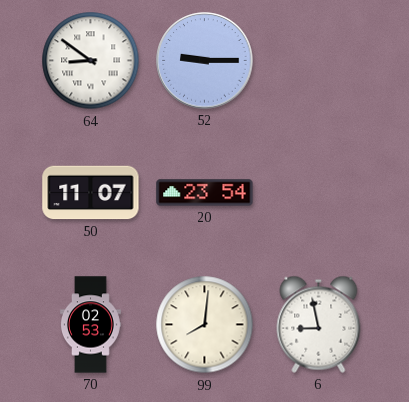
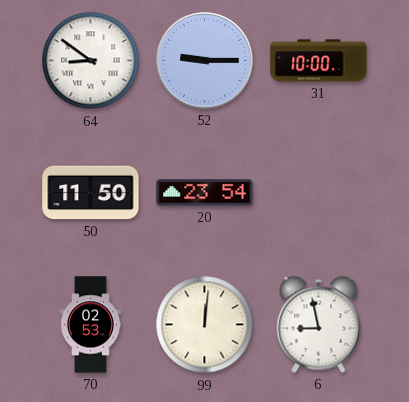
31: none -> 10:00 (319, 61)
50: 11:07 -> 11:50 (91, 193)
99: 8:01 -> 12:01 (205, 325)
